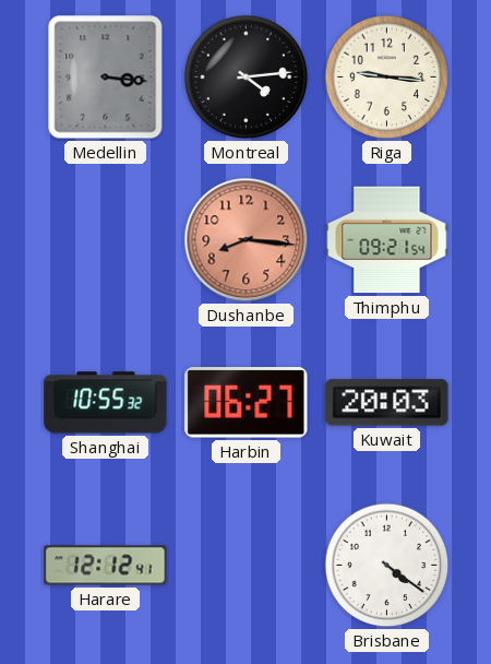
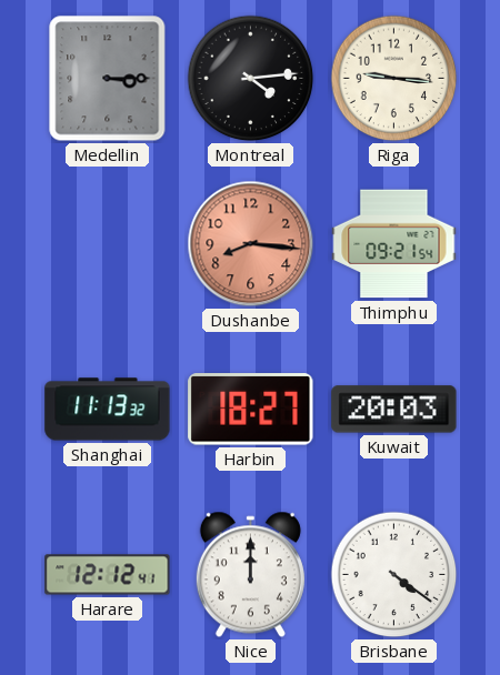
Medellin: 3:16 -> 3:15 (108, 79)
Shanghai: 10:55 -> 11:13 (108, 410)
Harbin: 06:27 -> 18:27 (251, 410)
Nice: none -> 12:00 (250, 575)
